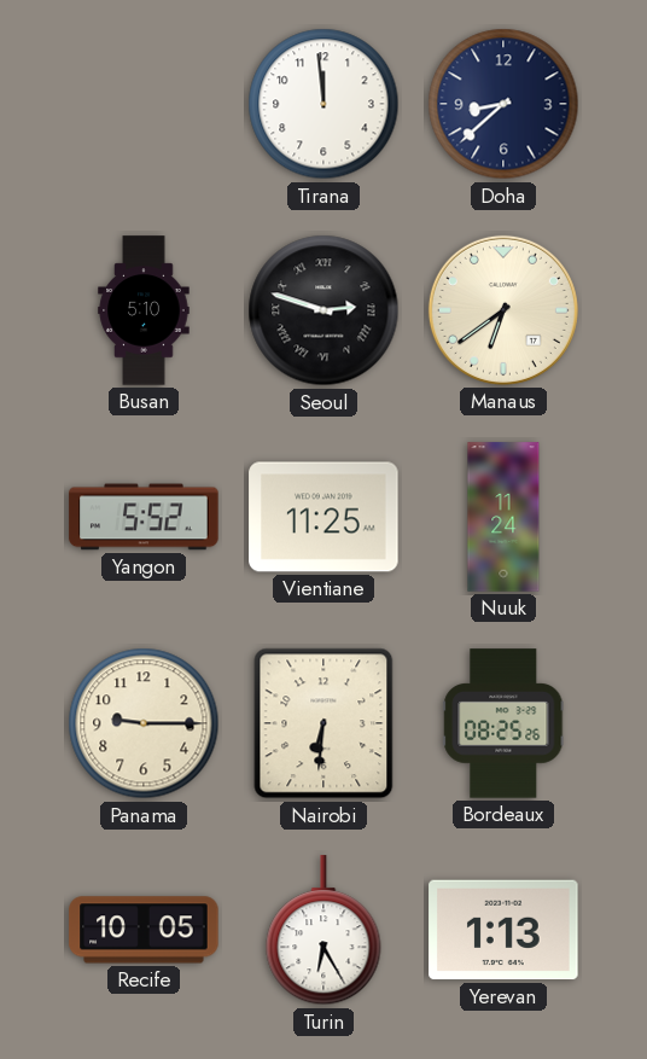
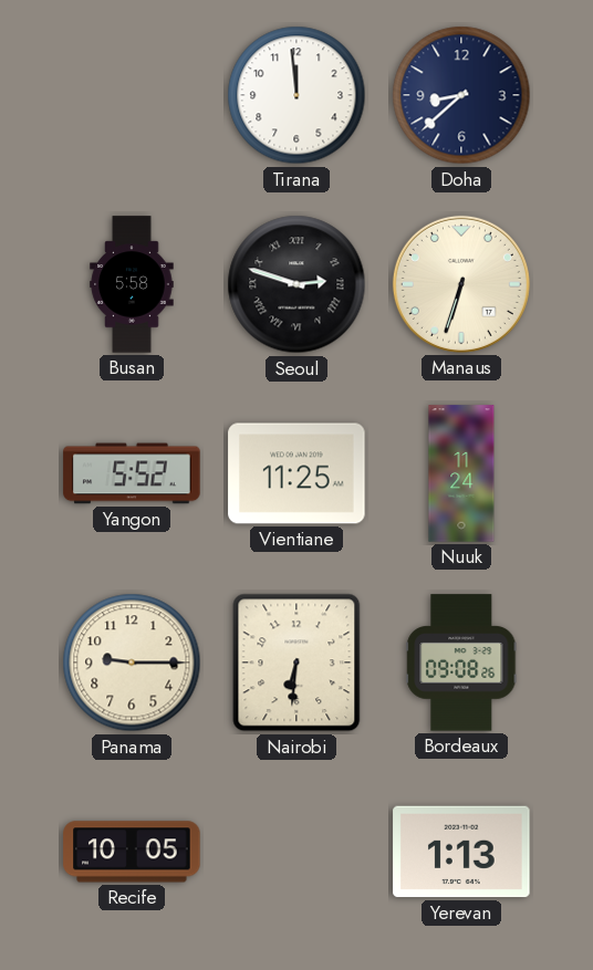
Busan: 5:10 -> 5:58 (132, 284)
Manaus: 6:39 -> 6:33 (461, 284)
Bordeaux: 08:25 -> 09:08 (461, 663)
Turin: 6:25 -> none (323, 931)
